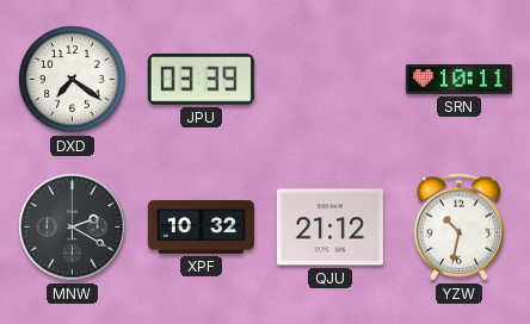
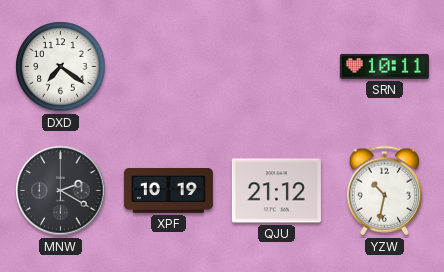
JPU: 03:39 -> none (201, 79)
XPF: 10:32 -> 10:19 (168, 190)
